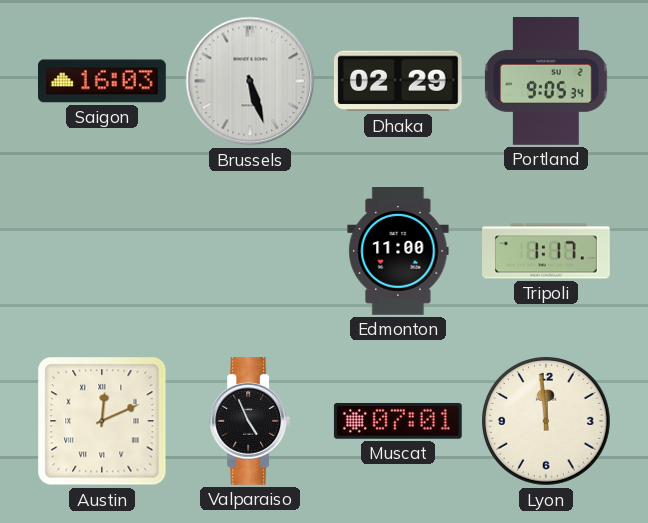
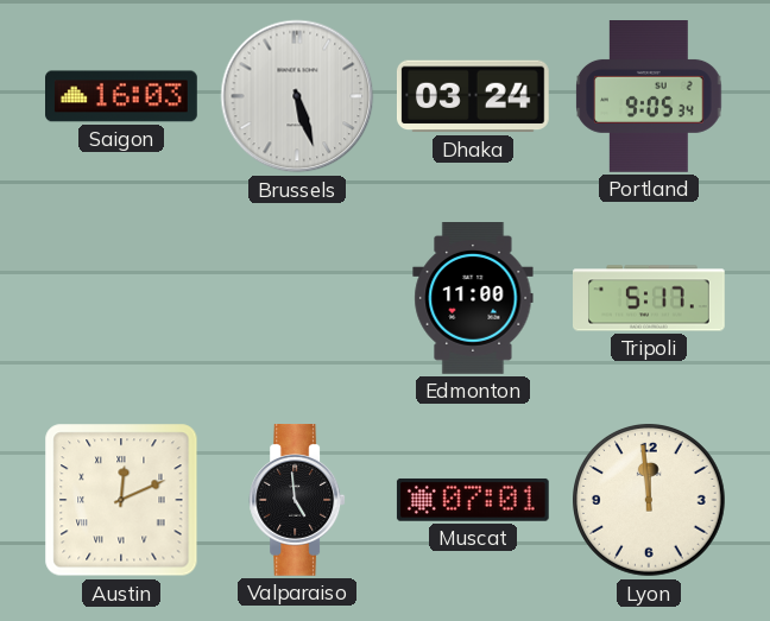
Dhaka: 02:29 -> 03:24 (473, 96)
Tripoli: 1:17 -> 5:17 (650, 298)
Valparaiso: 4:56 -> 4:59 (297, 501)
